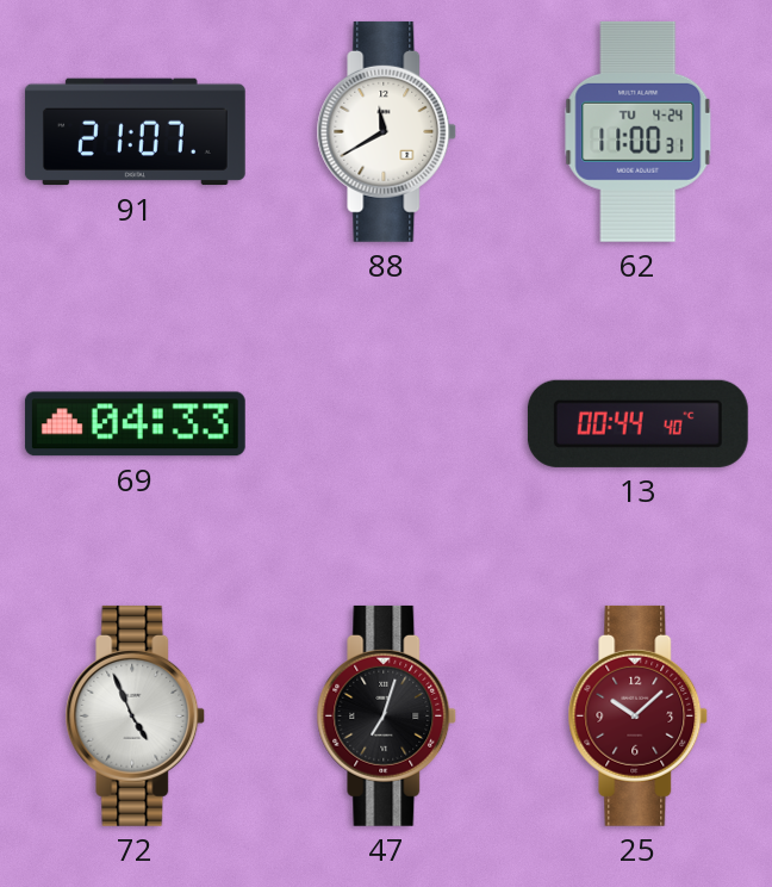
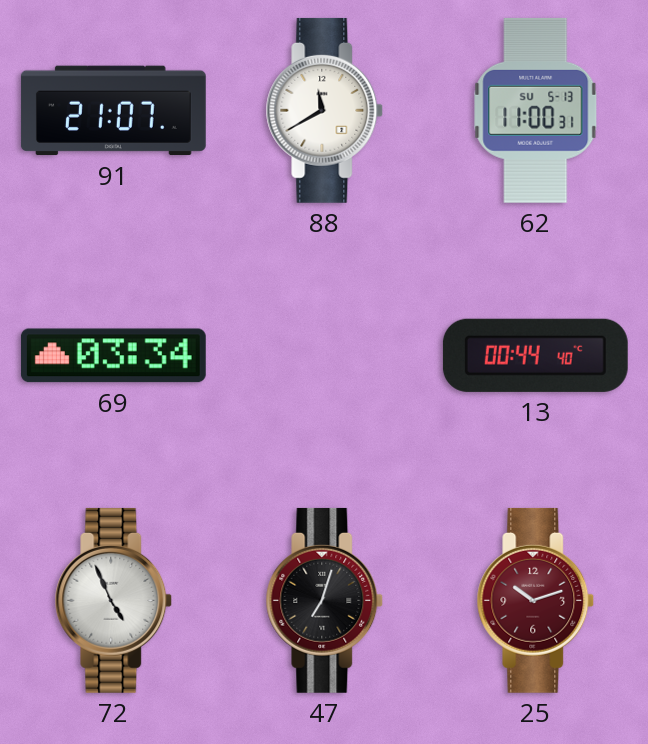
62 date: TU 4-24 -> SU 5-13 (536, 110)
69: 04:33 -> 03:34 (113, 356)
25: 10:08 -> 10:12 (536, 600)
